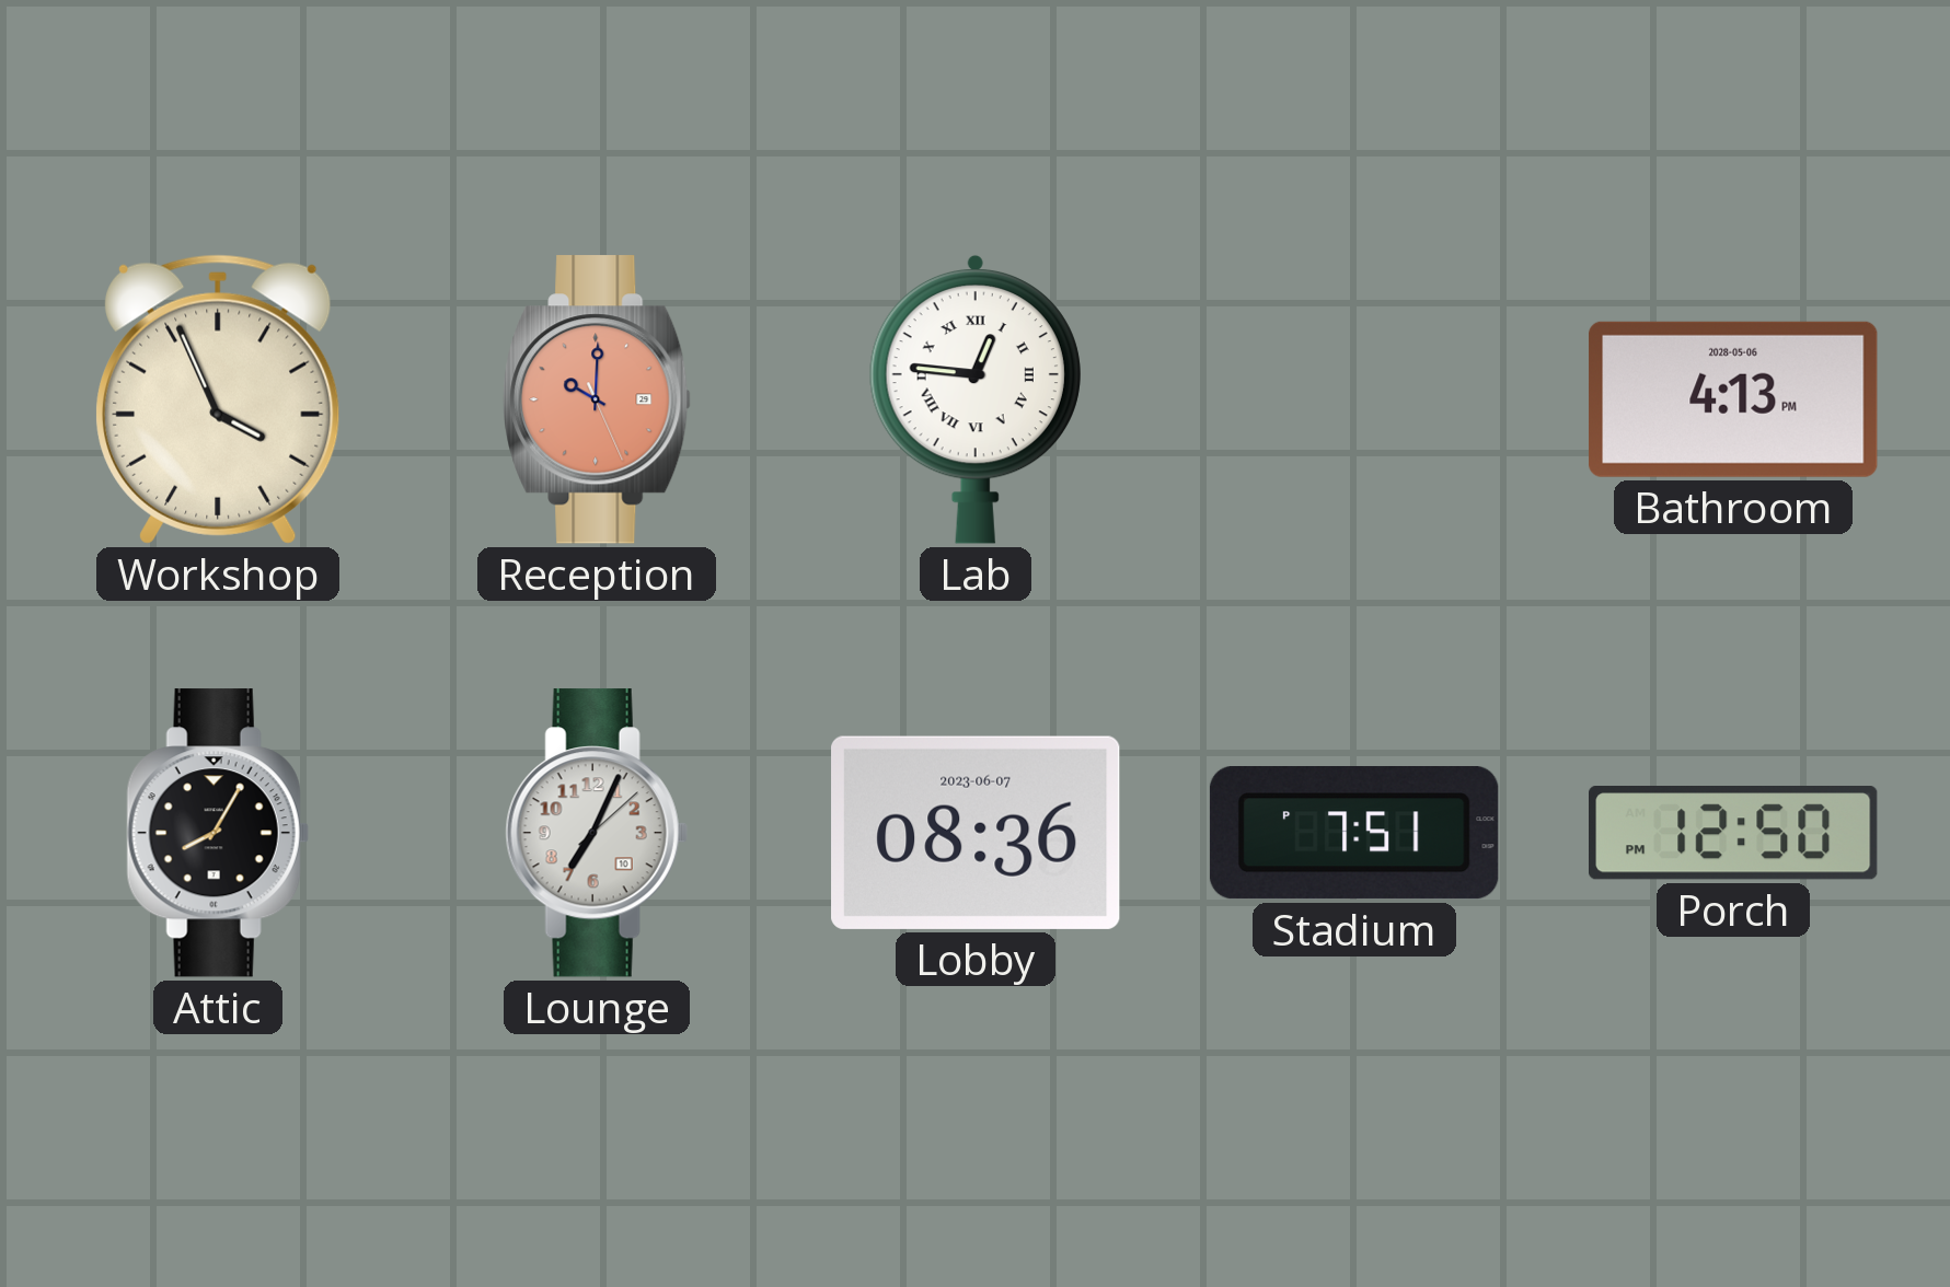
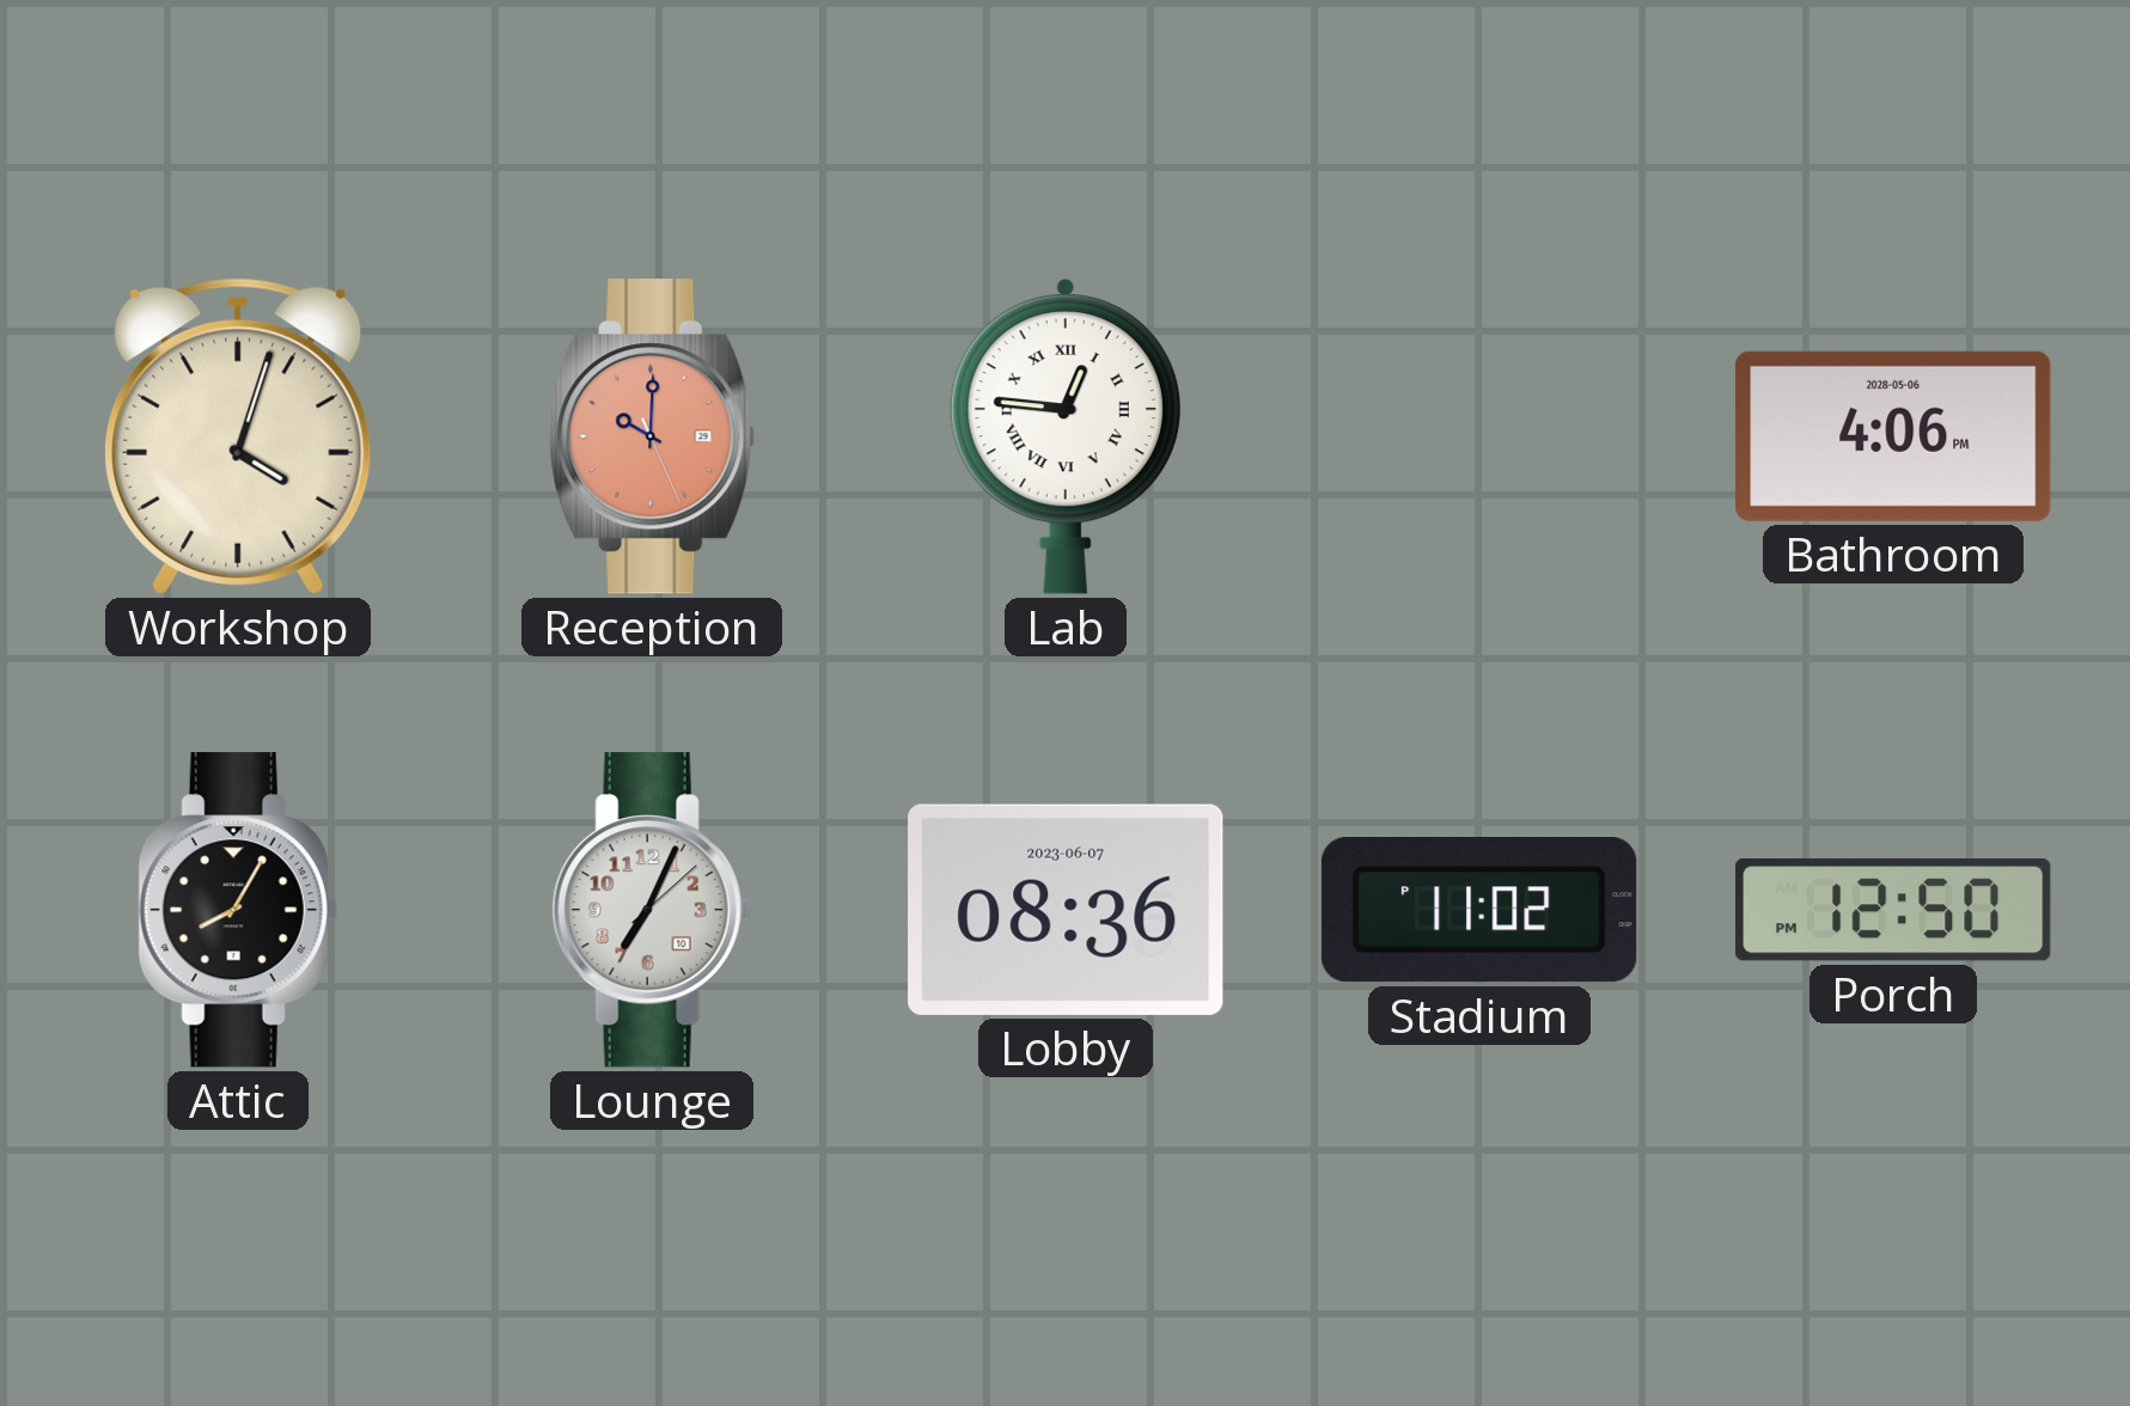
Workshop: 3:56 -> 4:03 (238, 436)
Bathroom: 4:13 -> 4:06 (1893, 436)
Stadium: 7:51 -> 11:02 (1479, 911)
